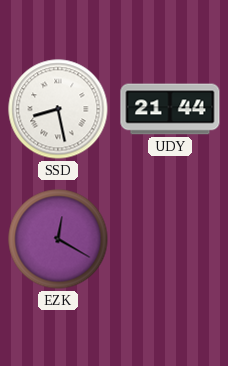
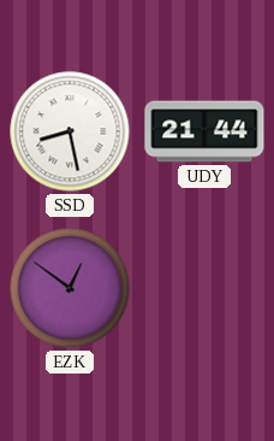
EZK: 12:20 -> 12:51 (70, 288)
